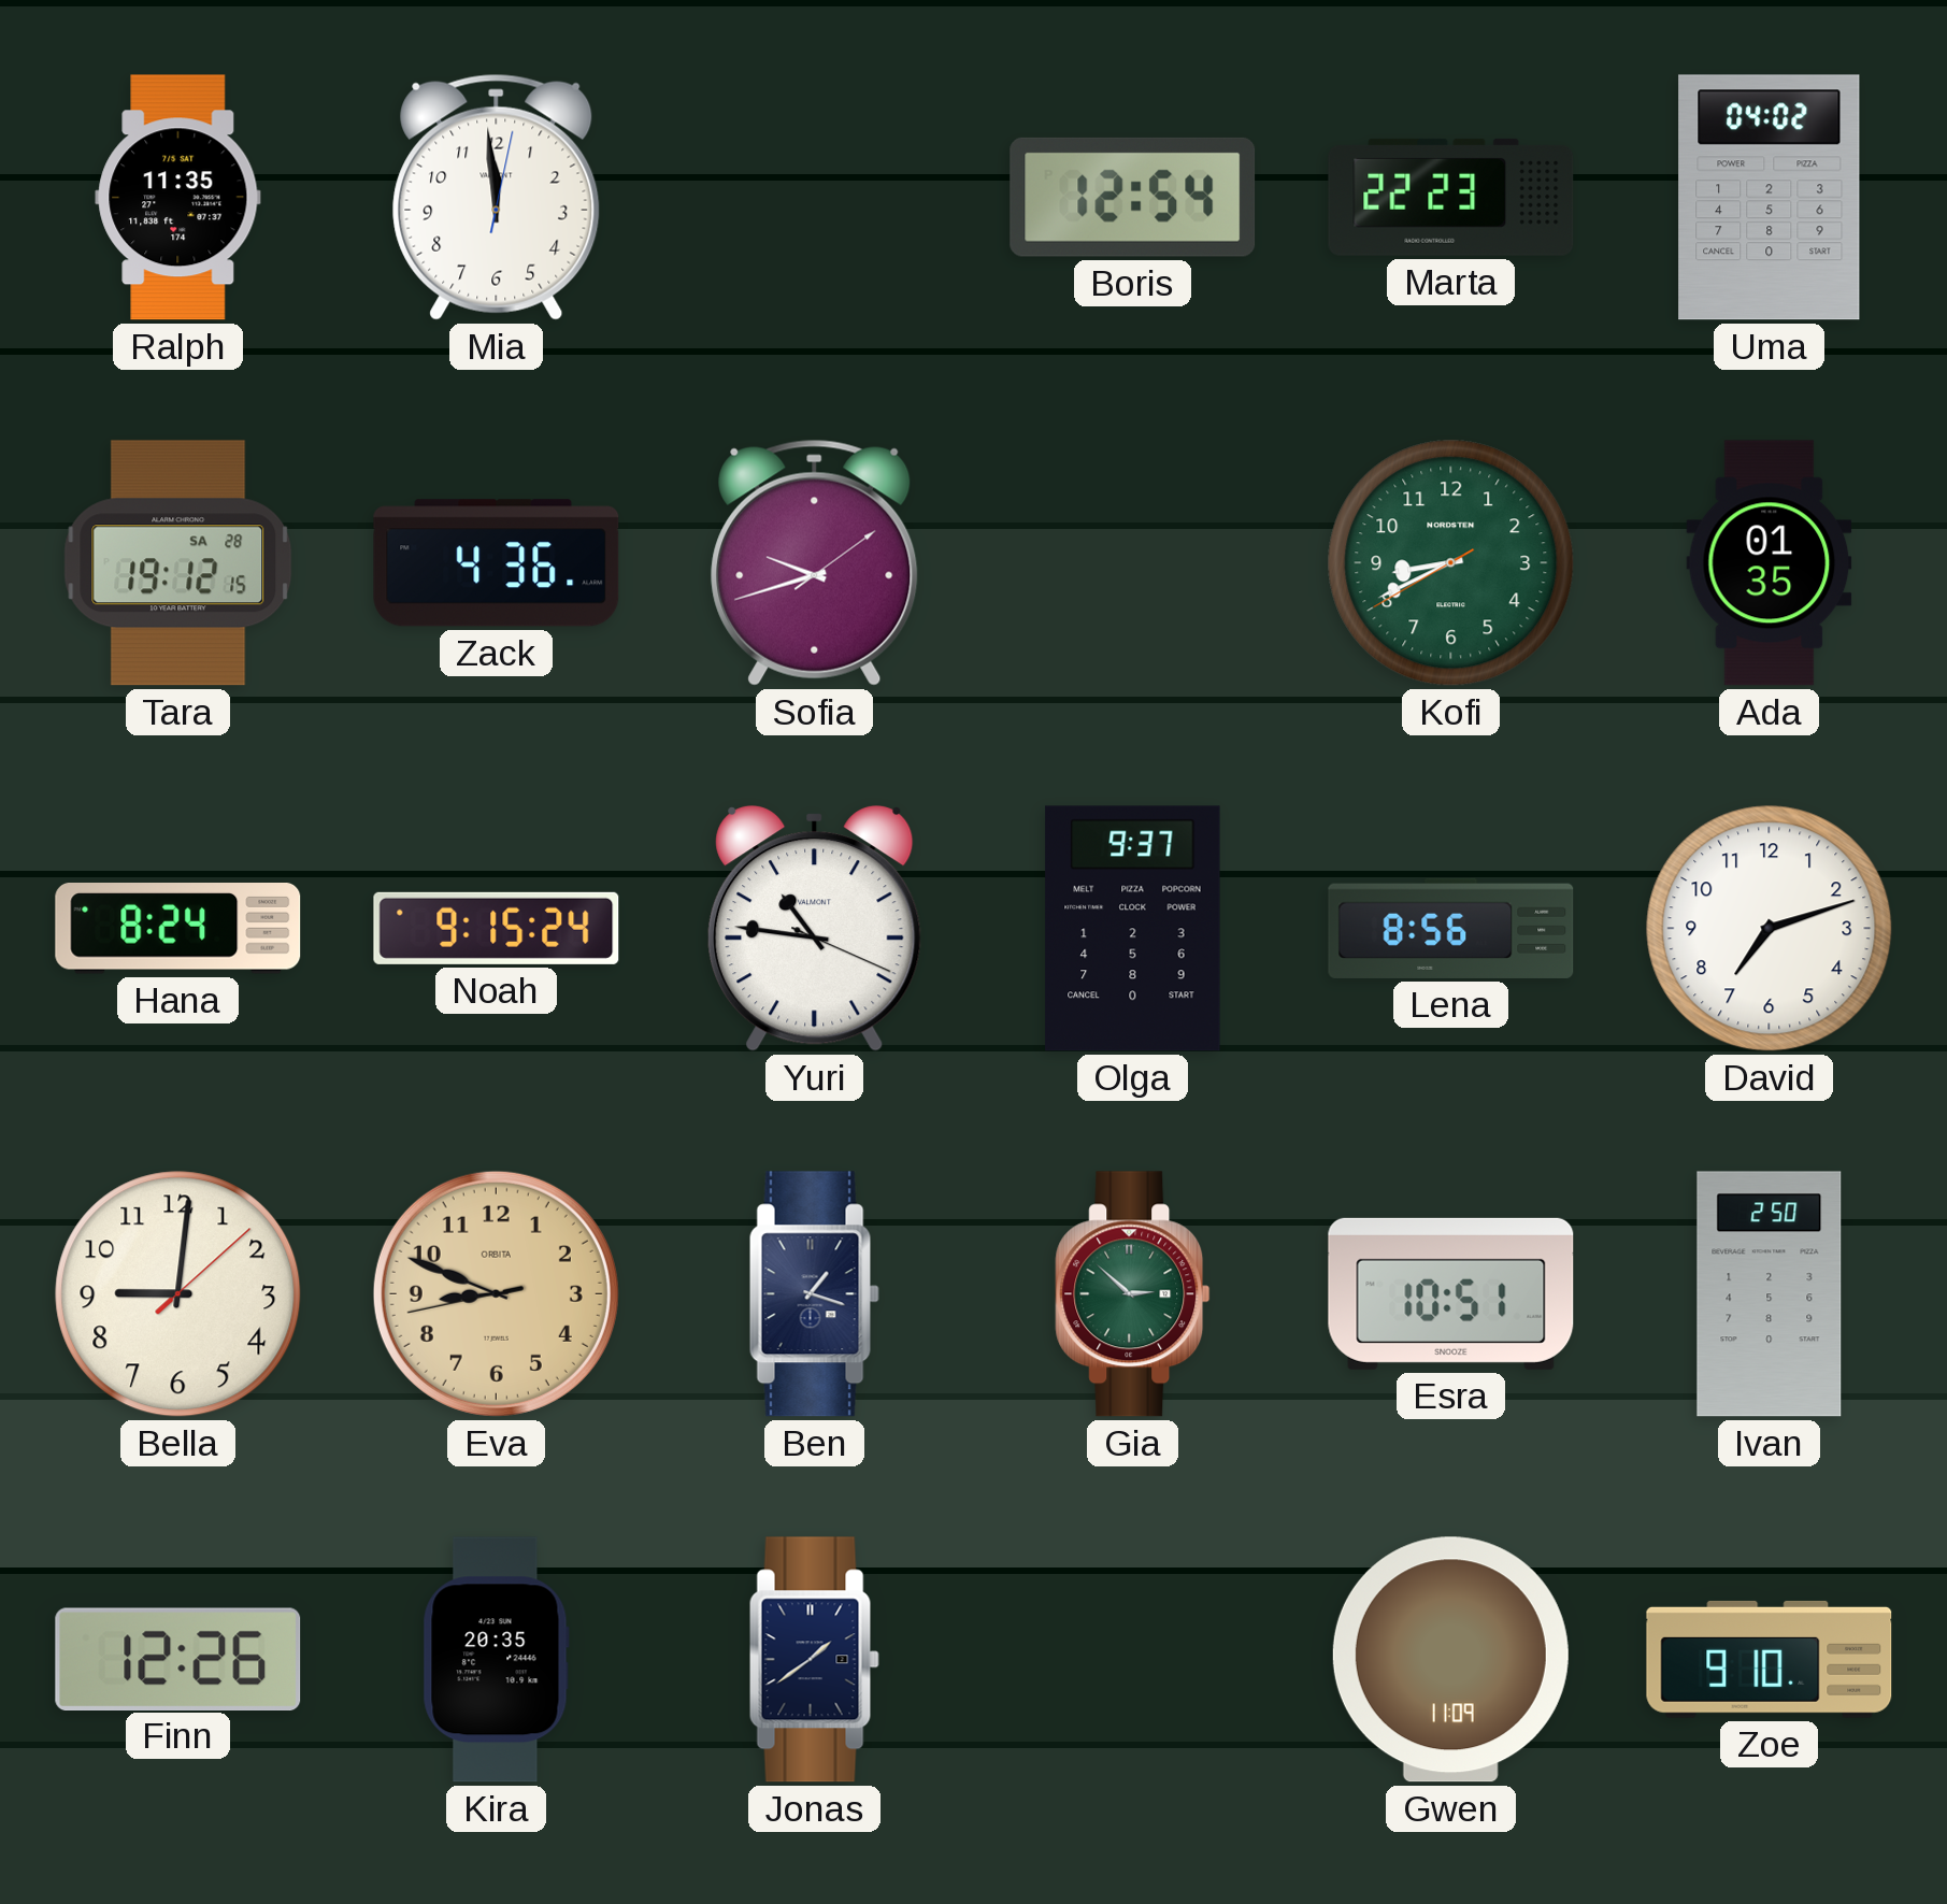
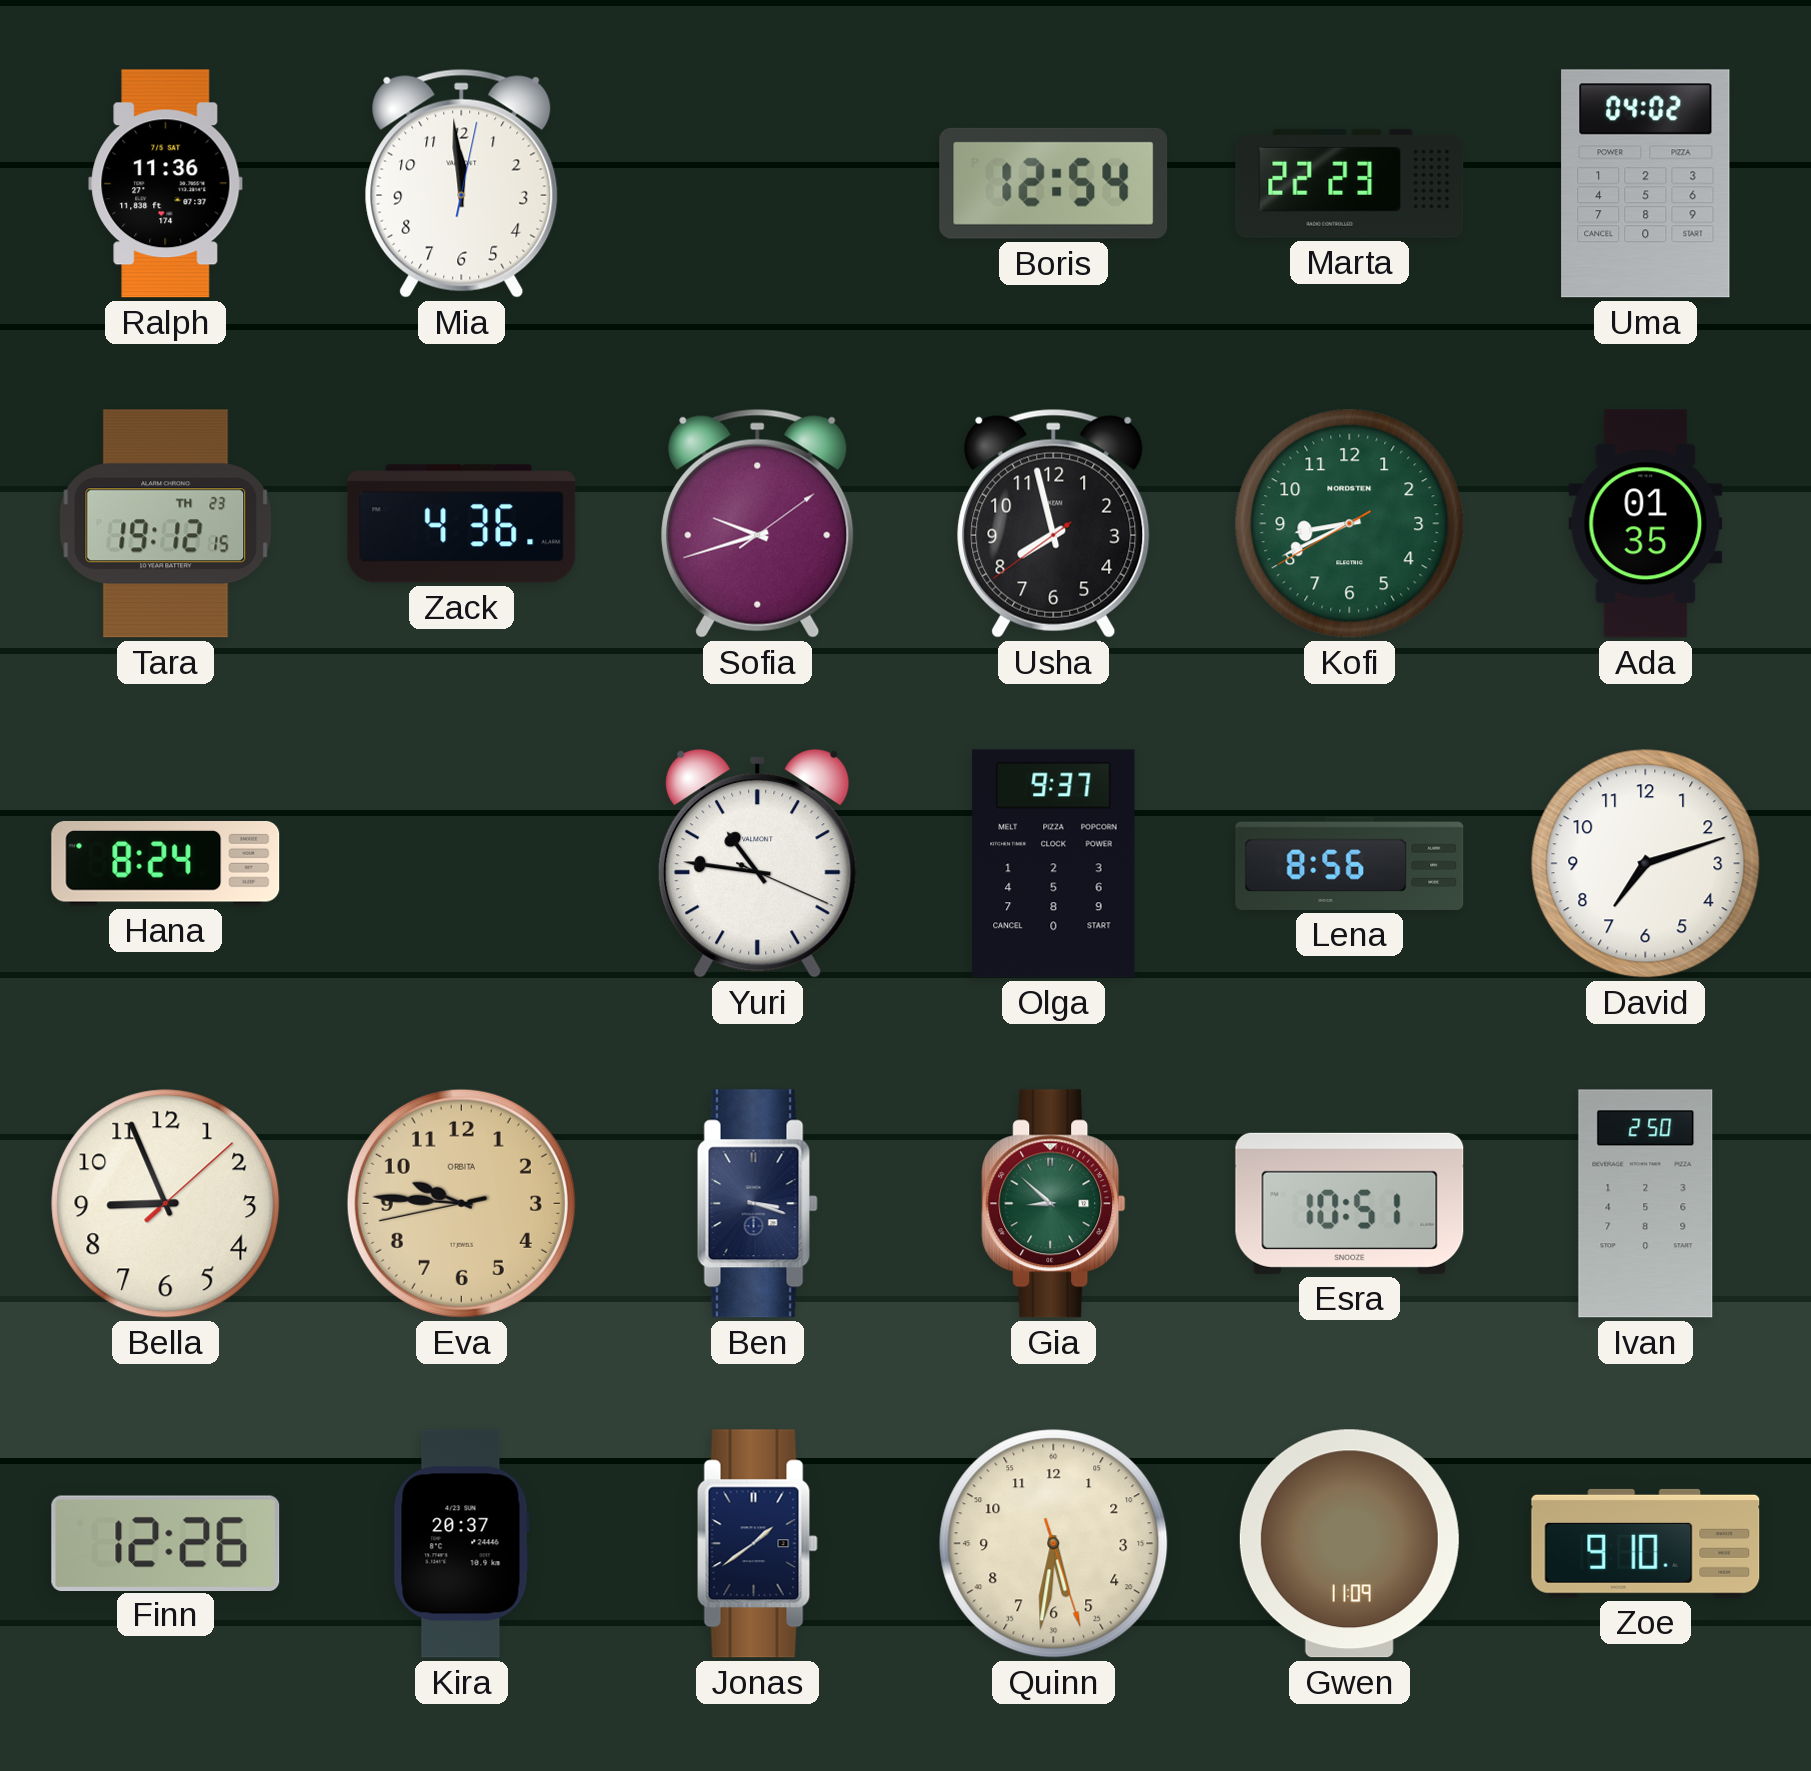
Ralph: 11:35 -> 11:36 (166, 184)
Tara date: SA 28 -> TH 23 (166, 524)
Usha: none -> 7:57 (1054, 523)
Noah: 9:15 -> none (497, 928)
Bella: 9:01 -> 8:56 (166, 1204)
Eva: 8:48 -> 9:45 (461, 1203)
Ben: 1:18 -> 3:18 (757, 1204)
Gia: 2:52 -> 8:52 (1054, 1204)
Kira: 20:35 -> 20:37 (461, 1544)
Quinn: none -> 5:31 (1054, 1544)
